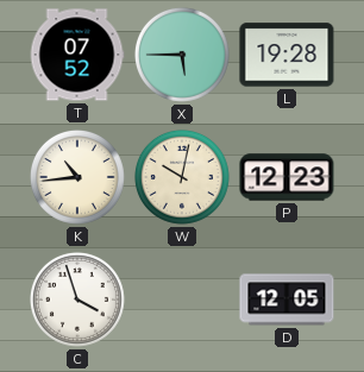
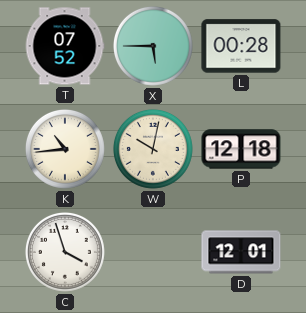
L: 19:28 -> 00:28 (241, 46)
P: 12:23 -> 12:18 (241, 149)
D: 12:05 -> 12:01 (241, 252)
